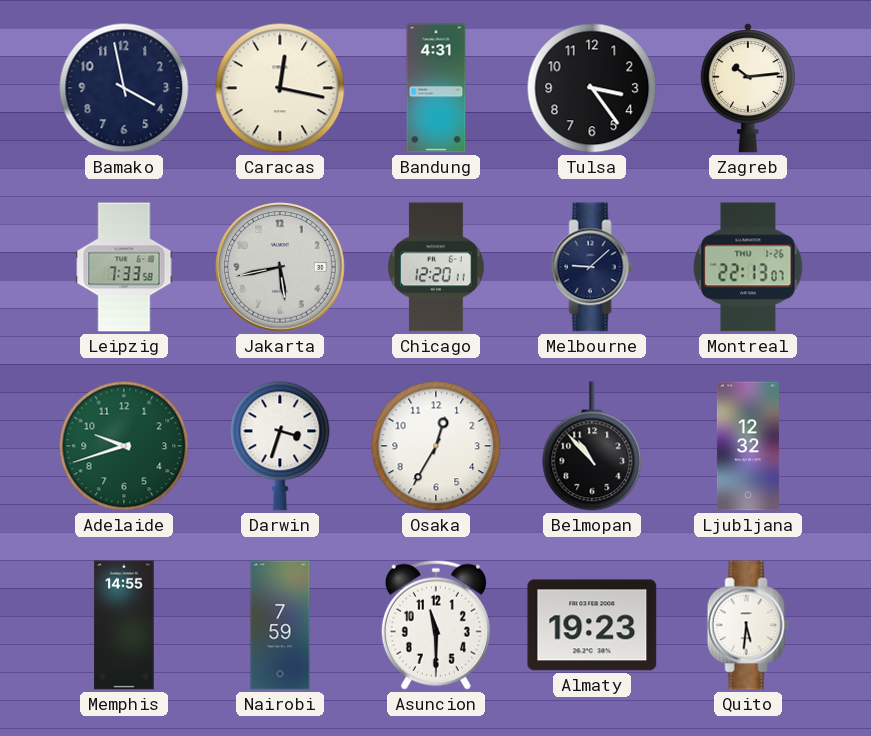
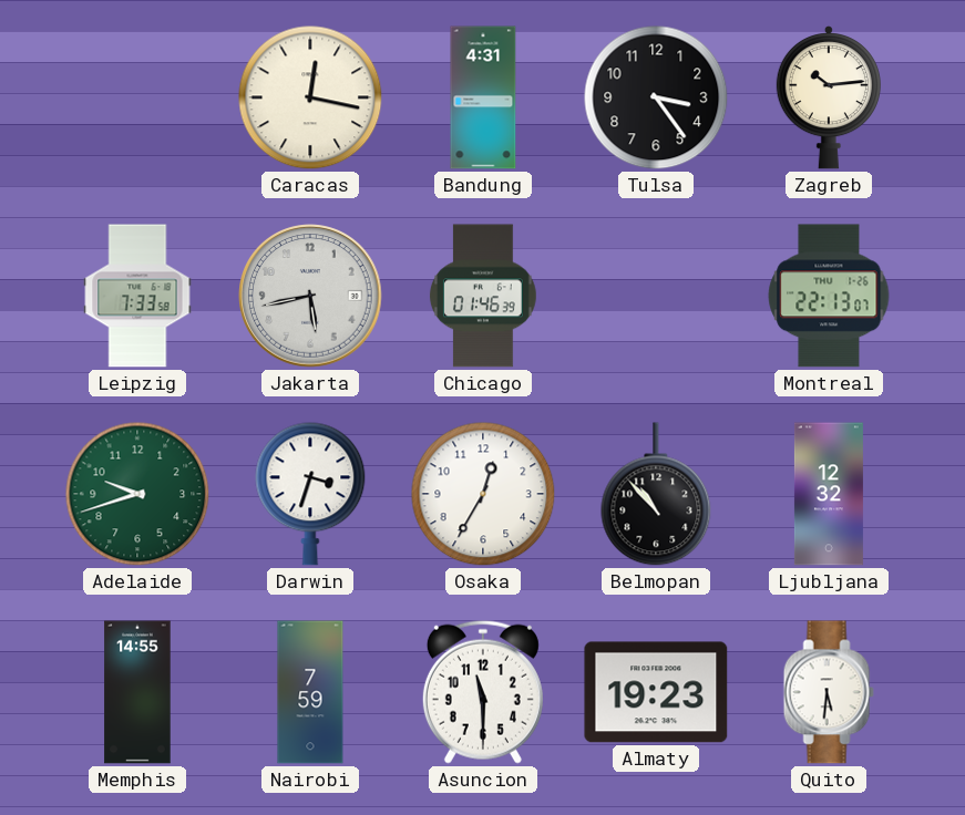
Bamako: 3:58 -> none (124, 88)
Chicago: 12:20 -> 01:46 (483, 296)
Melbourne: 9:08 -> none (592, 267)
